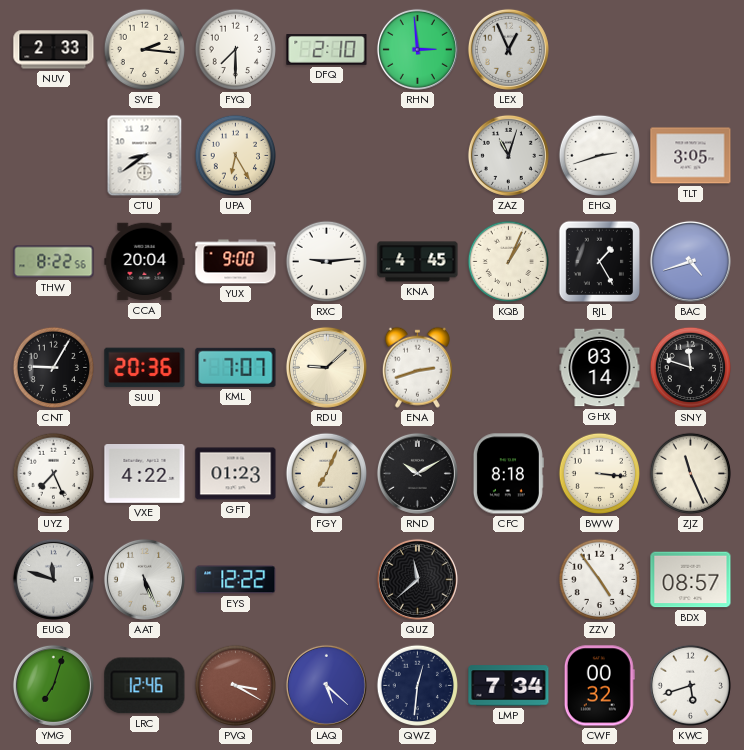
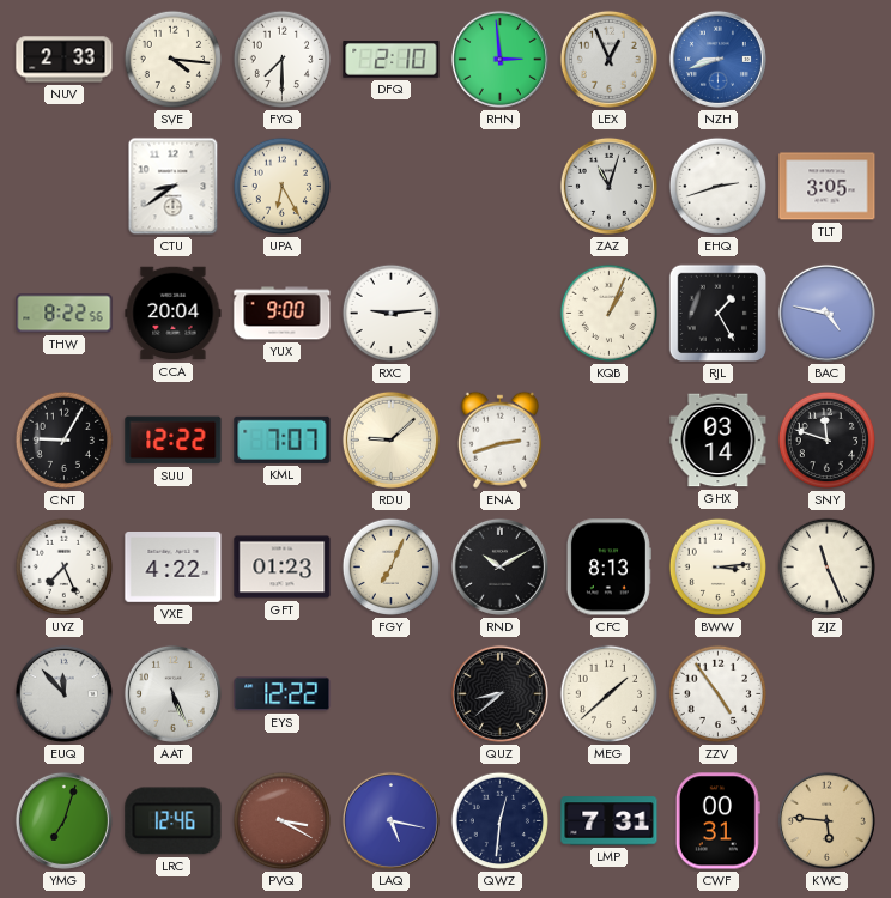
SVE: 2:16 -> 4:16 (174, 60)
NZH: none -> 8:42 (717, 59)
KNA: 4:45 -> none (418, 262)
BAC: 4:42 -> 4:47 (826, 313)
SUU: 20:36 -> 12:22 (174, 441)
CFC: 8:18 -> 8:13 (608, 568)
BWW: 3:16 -> 3:14 (719, 568)
EUQ: 11:48 -> 11:53 (63, 693)
QUZ: 11:38 -> 8:38 (499, 693)
MEG: none -> 1:38 (610, 694)
BDX: 08:57 -> none (691, 580)
LAQ: 5:22 -> 5:17 (390, 820)
LMP: 7:34 -> 7:31 (610, 821)
CWF: 00:32 -> 00:31 (717, 821)
KWC: 5:42 -> 5:46 (826, 820)
KWC dial: white -> champagne (826, 820)
